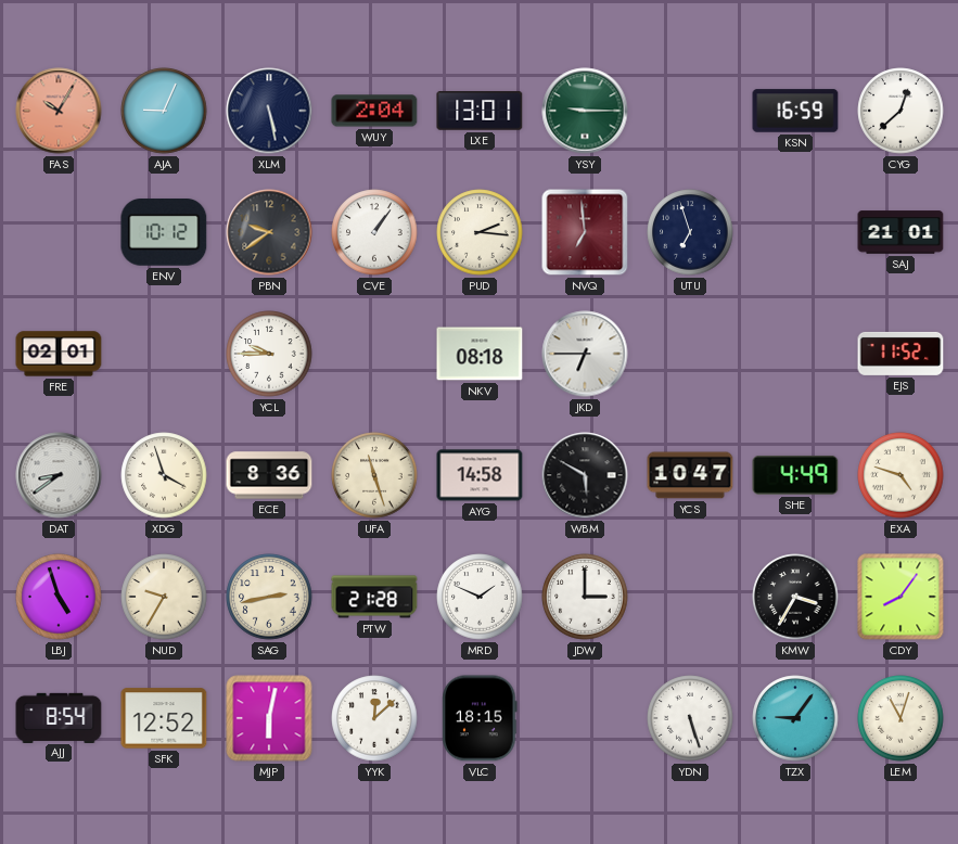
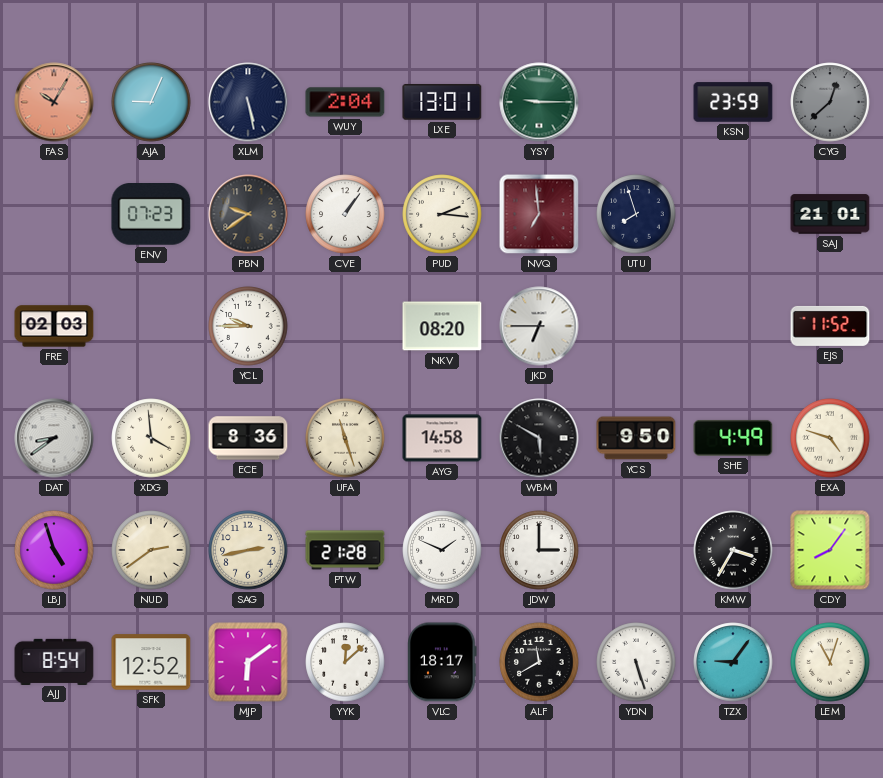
KSN: 16:59 -> 23:59 (733, 102)
CYG dial: white -> grey (830, 102)
ENV: 10:12 -> 07:23 (151, 215)
UTU: 6:57 -> 7:57 (636, 214)
FRE: 02:01 -> 02:03 (54, 326)
NKV: 08:18 -> 08:20 (442, 326)
XDG: 3:57 -> 3:59 (151, 438)
YCS: 10:47 -> 9:50 (636, 438)
NUD: 9:35 -> 2:39 (151, 550)
MJP: 6:02 -> 6:09 (248, 662)
VLC: 18:15 -> 18:17 (442, 662)
ALF: none -> 11:40 (539, 662)
